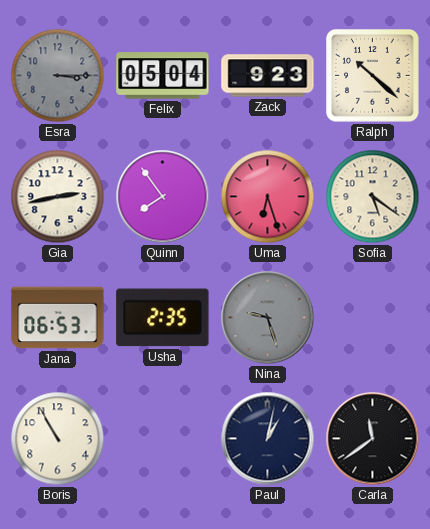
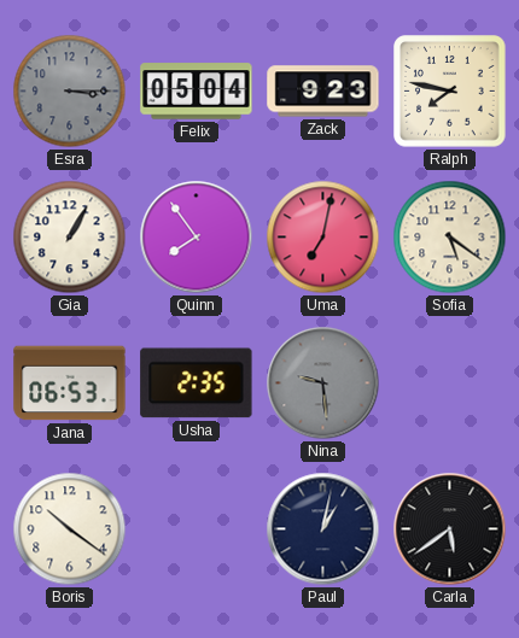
Ralph: 10:22 -> 7:47 (450, 92)
Gia: 2:43 -> 1:05 (70, 238)
Uma: 6:27 -> 7:02 (323, 238)
Nina: 9:27 -> 9:29 (323, 384)
Boris: 10:55 -> 10:21 (70, 529)
Carla: 11:39 -> 5:39 (450, 529)
